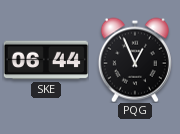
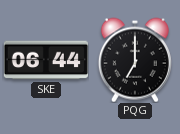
PQG: 12:56 -> 7:00 (135, 60)
